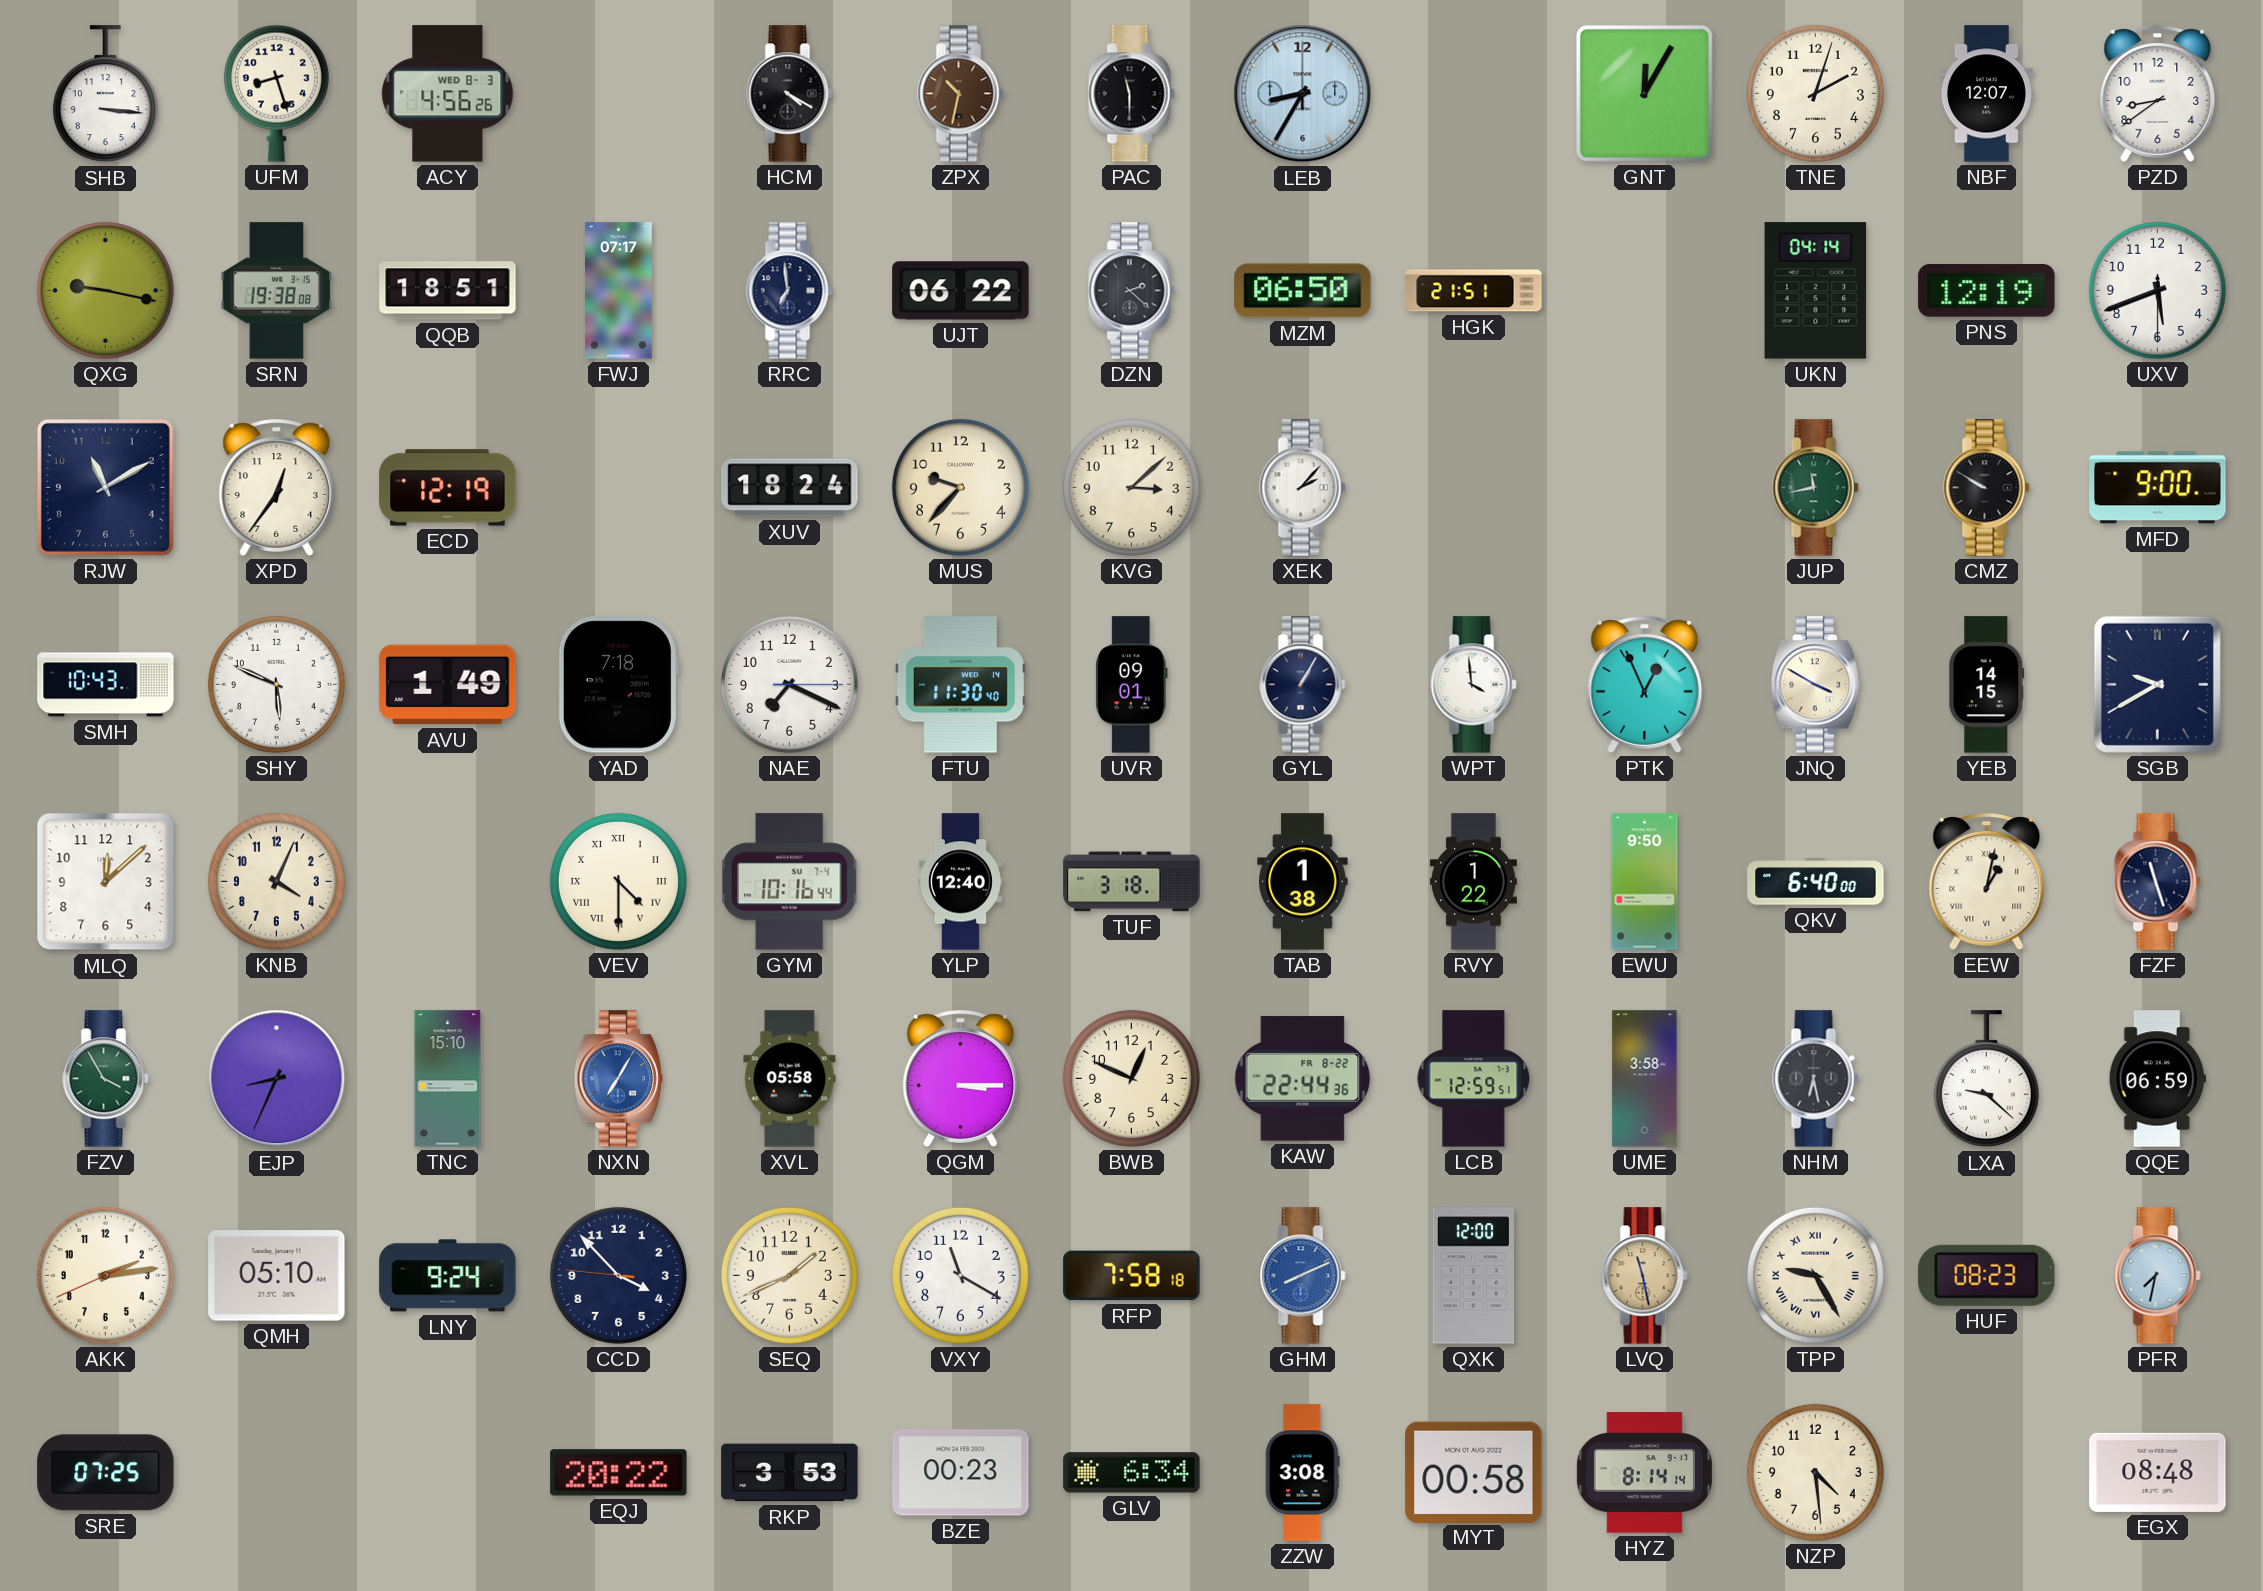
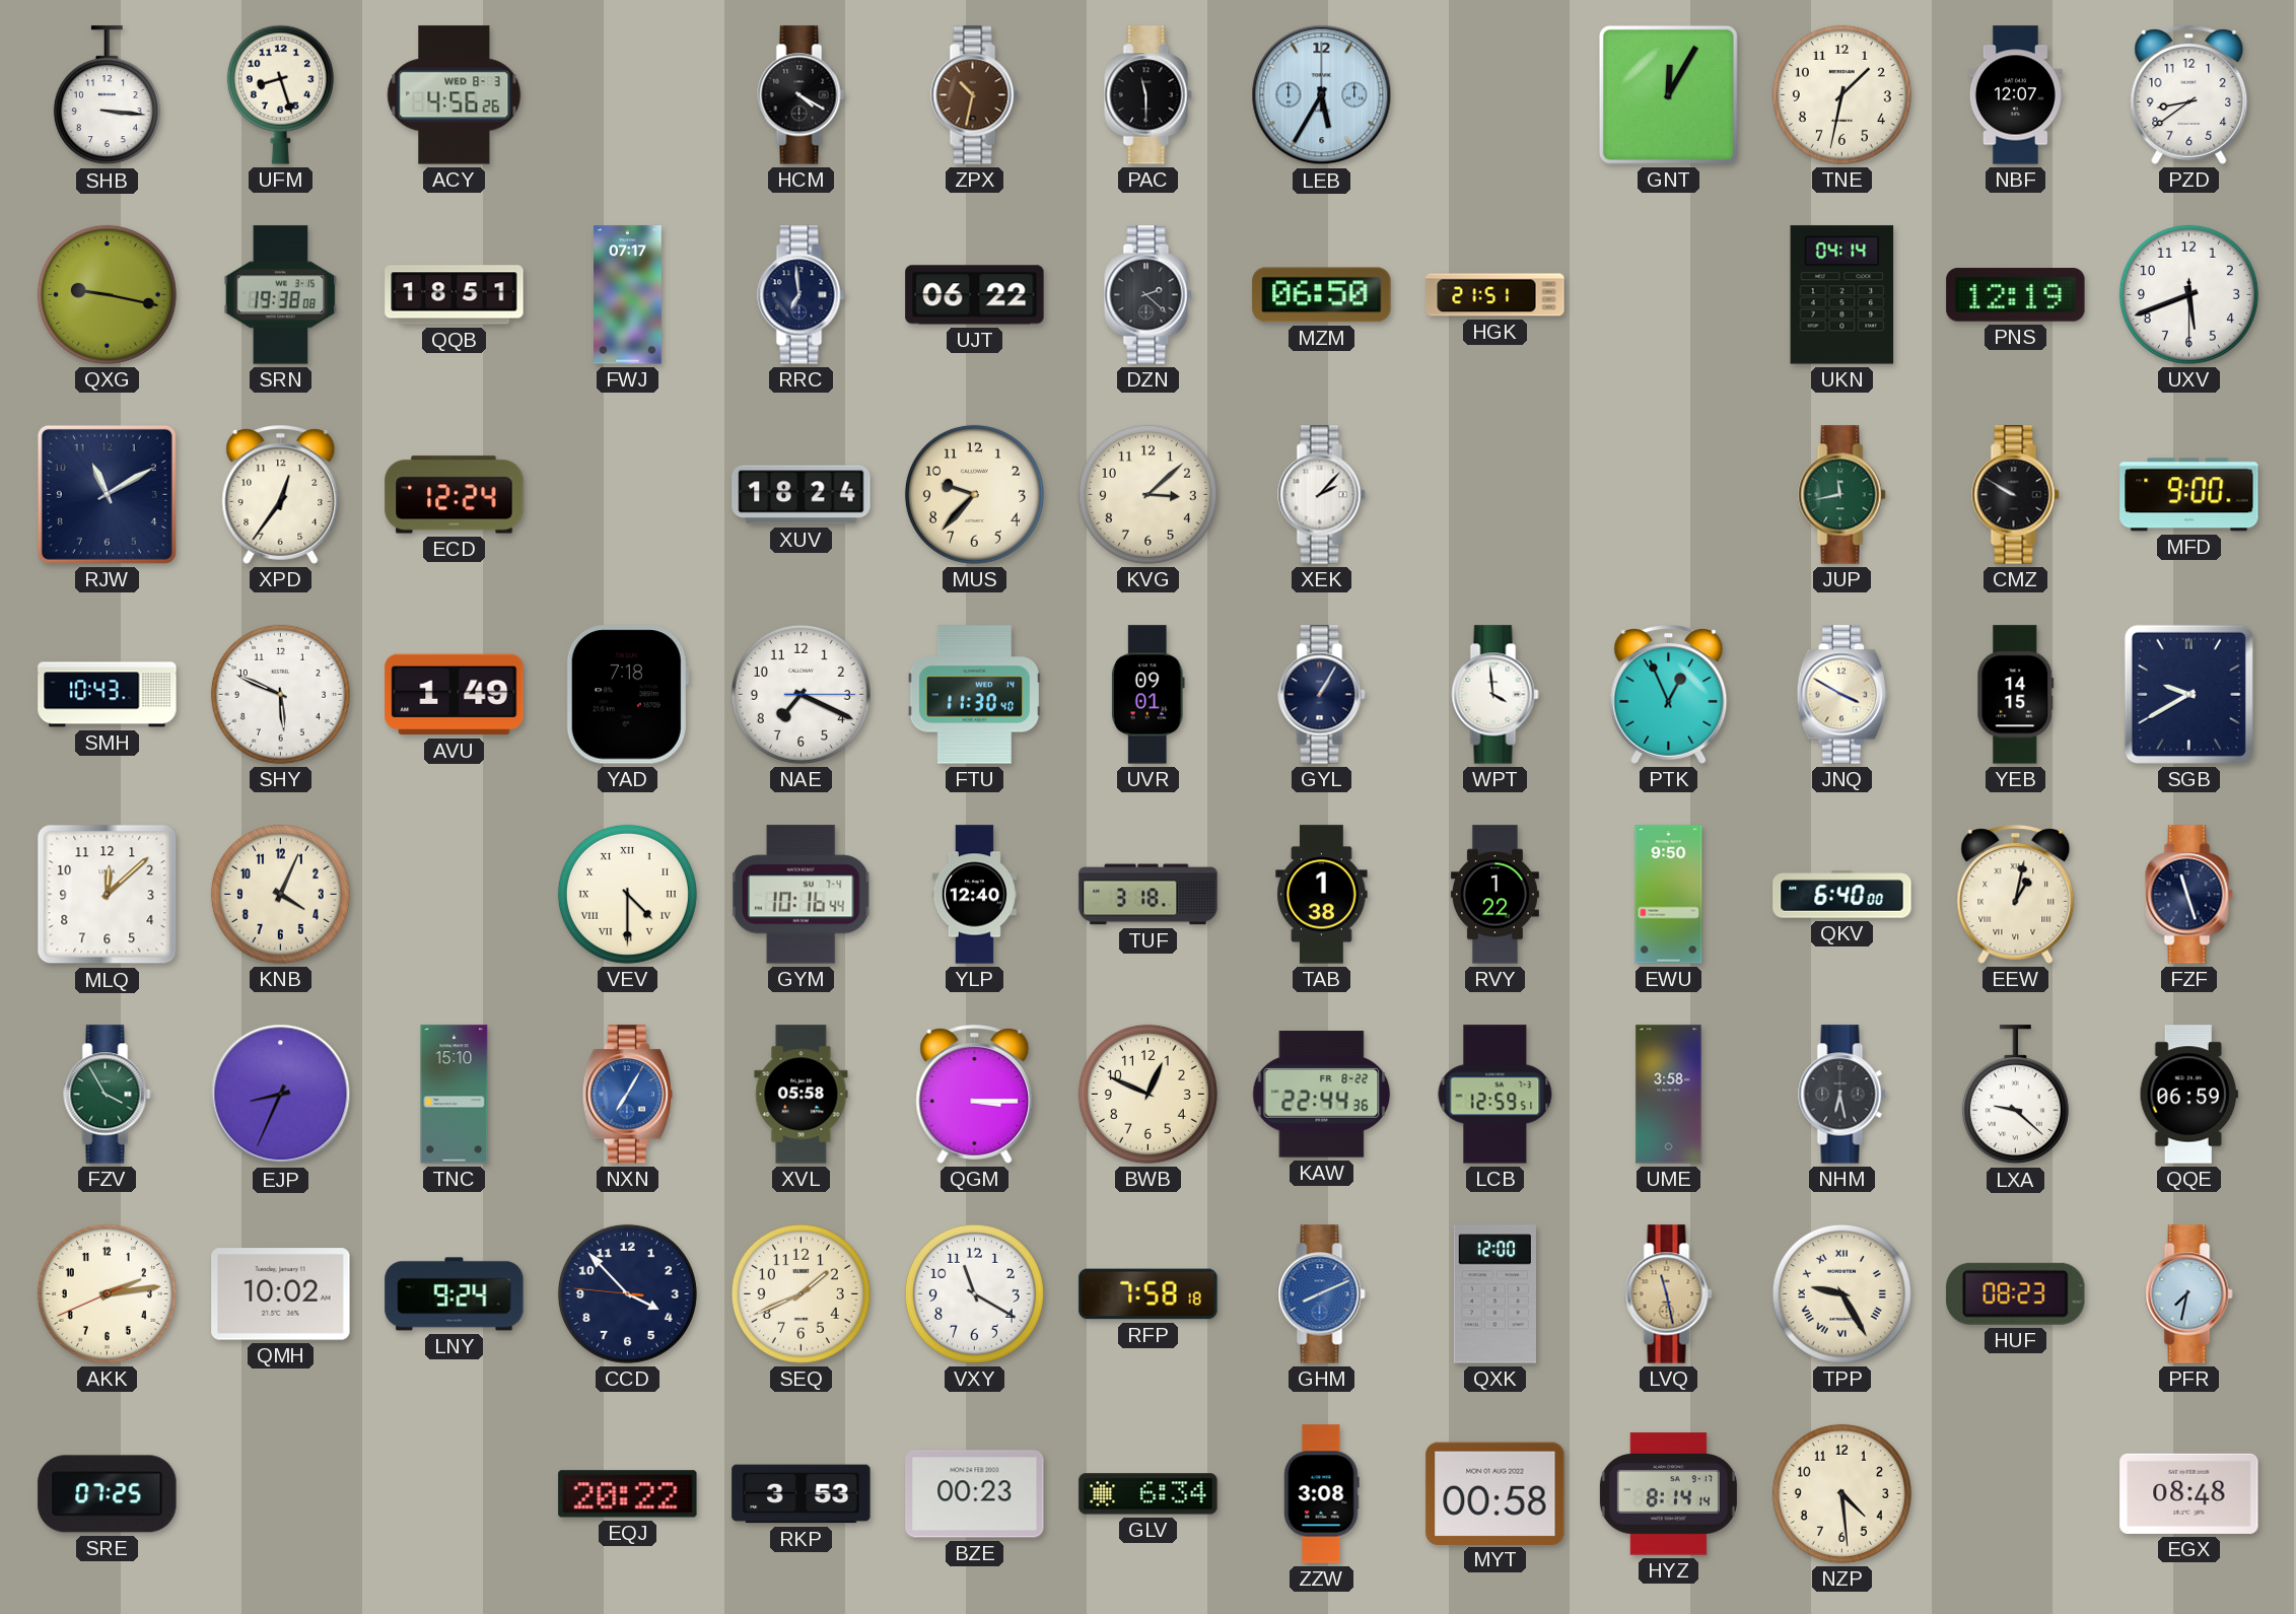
LEB: 8:35 -> 5:35 (1322, 95)
TNE: 2:03 -> 1:32 (1841, 94)
ECD: 12:19 -> 12:24 (455, 495)
QMH: 05:10 -> 10:02 (281, 1294)
